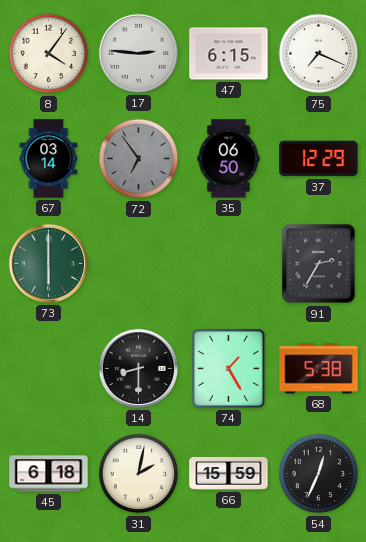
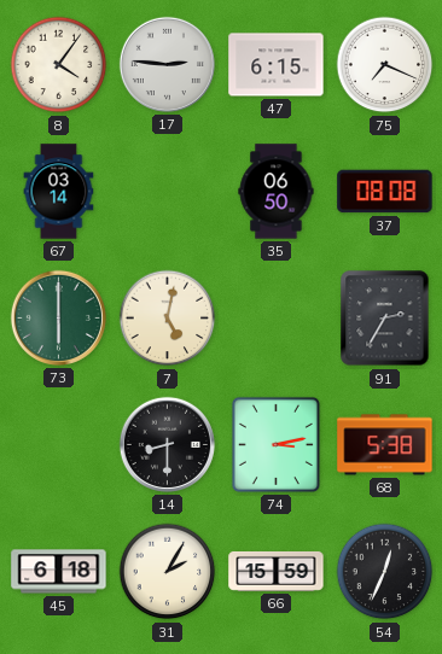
72: 6:54 -> none (139, 159)
37: 12:29 -> 08:08 (385, 192)
7: none -> 5:02 (168, 319)
74: 1:25 -> 3:13 (275, 444)
31: 2:02 -> 2:05 (168, 572)
